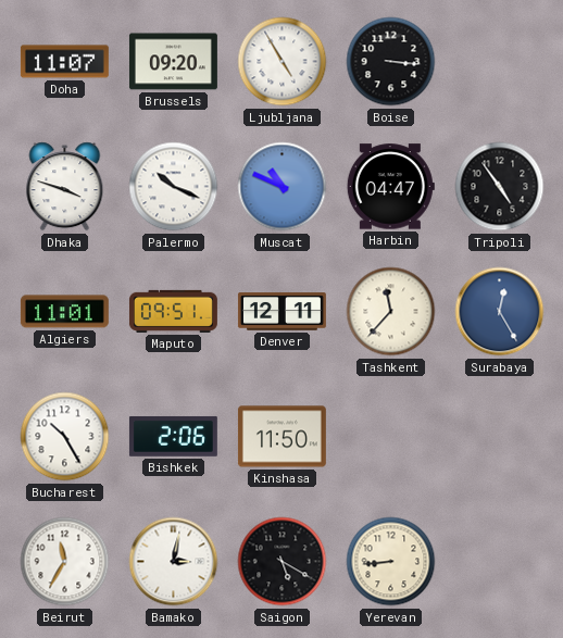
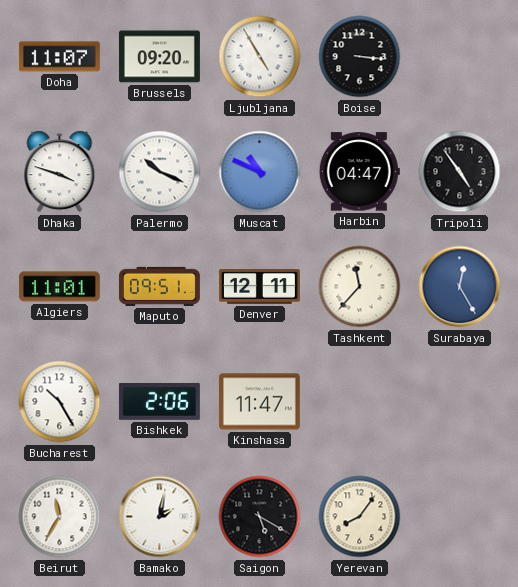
Kinshasa: 11:50 -> 11:47 (259, 402)
Bamako: 3:02 -> 2:02 (160, 517)
Yerevan: 8:44 -> 8:06 (360, 517)
